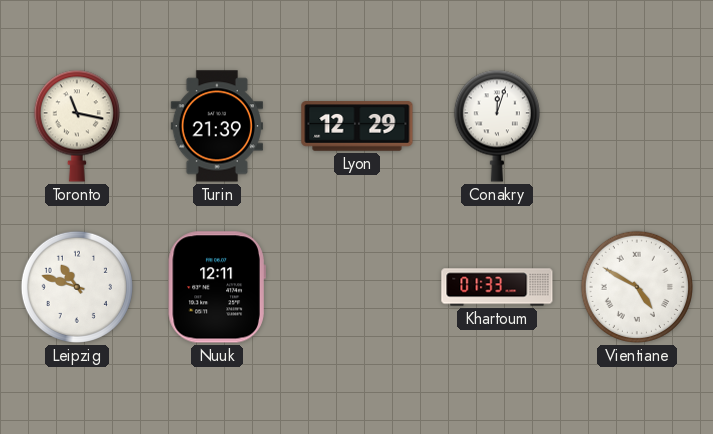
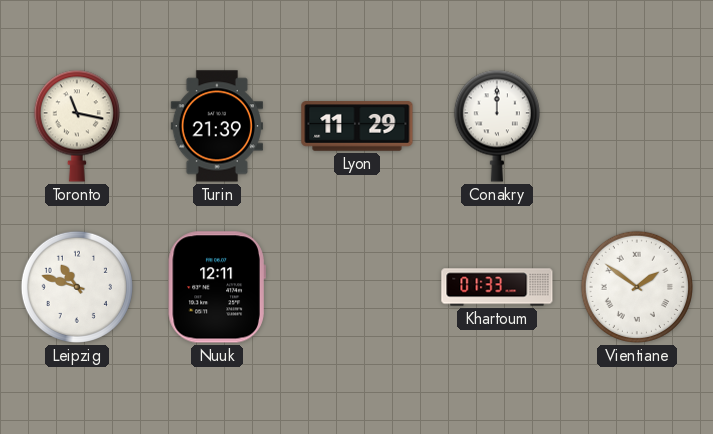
Lyon: 12:29 -> 11:29 (357, 126)
Conakry: 12:03 -> 12:00 (497, 126)
Vientiane: 4:50 -> 1:51 (637, 287)
